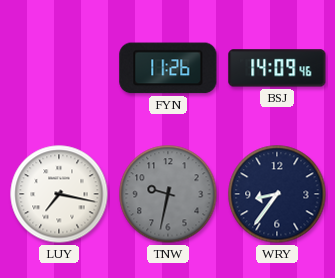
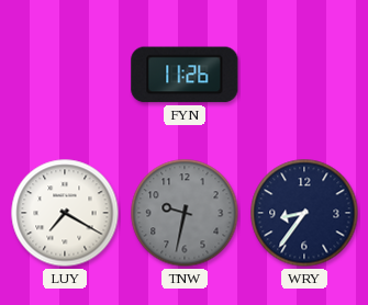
BSJ: 14:09 -> none (277, 68)
LUY: 7:17 -> 7:20 (65, 213)
